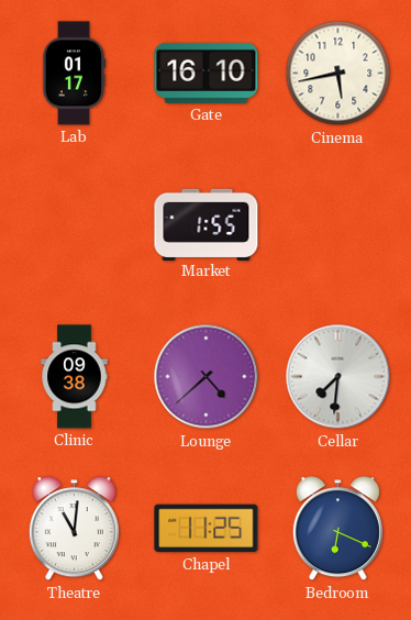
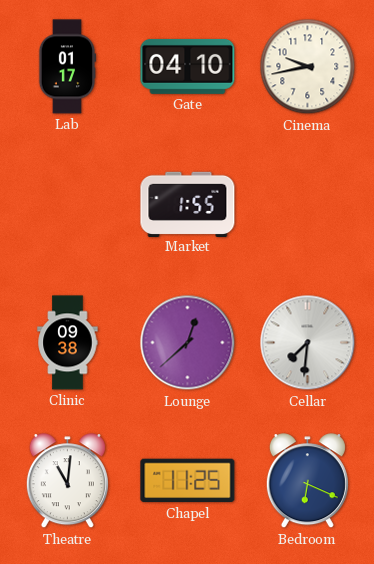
Gate: 16:10 -> 04:10 (188, 66)
Cinema: 5:43 -> 9:43 (308, 67)
Lounge: 4:38 -> 12:38 (188, 343)
